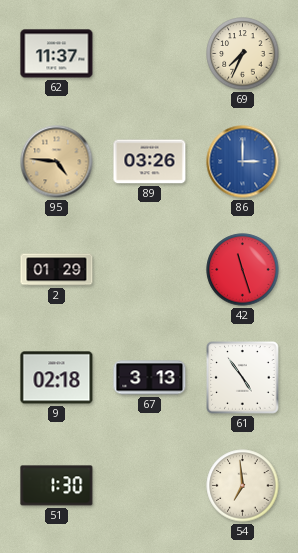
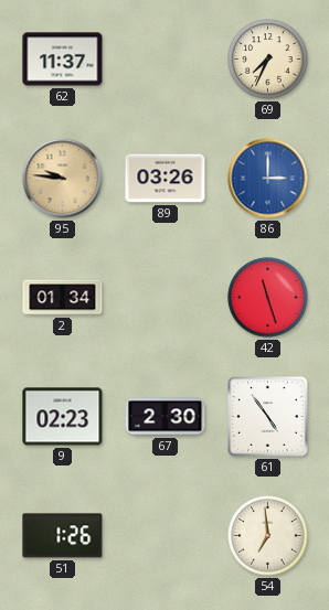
95: 4:46 -> 9:46 (63, 179)
2: 01:29 -> 01:34 (63, 298)
9: 02:18 -> 02:23 (63, 417)
67: 3:13 -> 2:30 (166, 417)
51: 1:30 -> 1:26 (63, 536)
